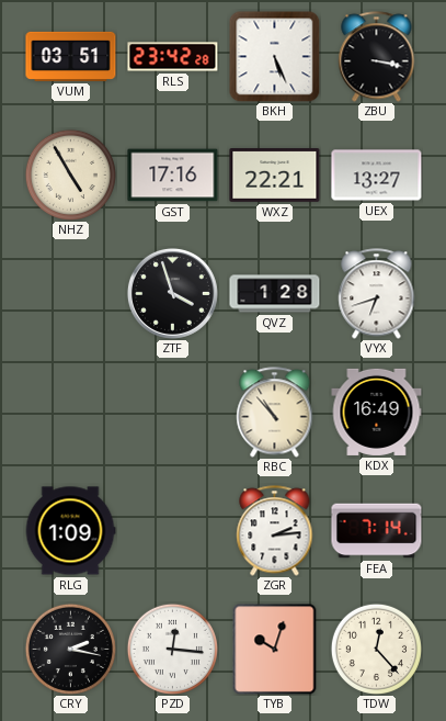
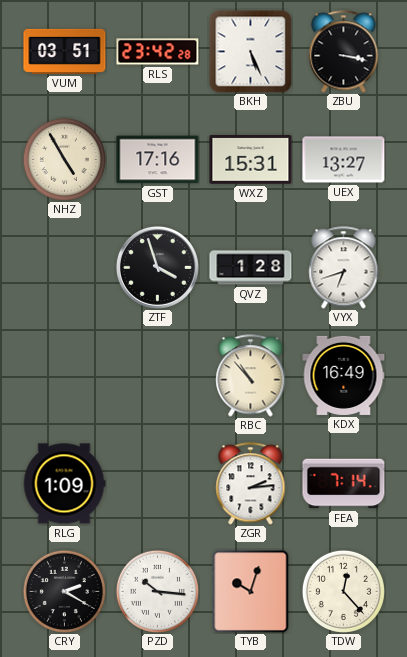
WXZ: 22:21 -> 15:31 (251, 160)
CRY: 2:17 -> 2:20 (64, 591)
PZD: 12:16 -> 10:16 (157, 591)
